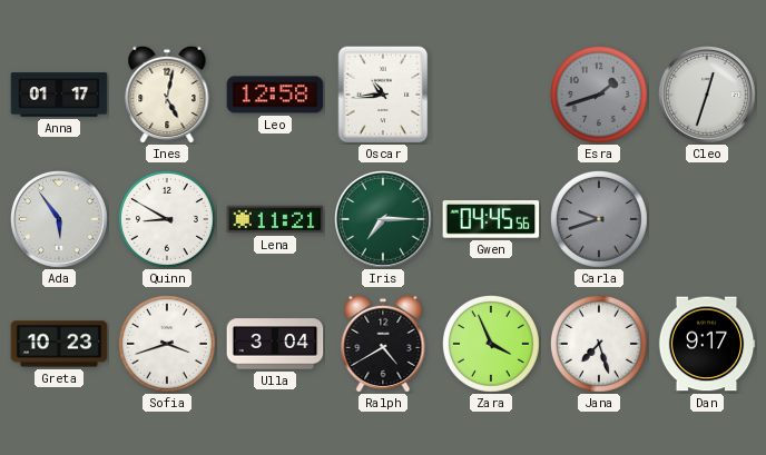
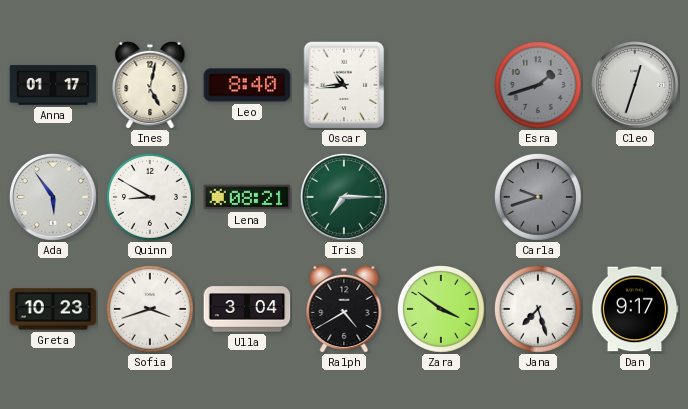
Leo: 12:58 -> 8:40 (247, 85)
Lena: 11:21 -> 08:21 (247, 197)
Gwen: 04:45 -> none (491, 220)
Zara: 3:56 -> 3:51 (442, 310)
